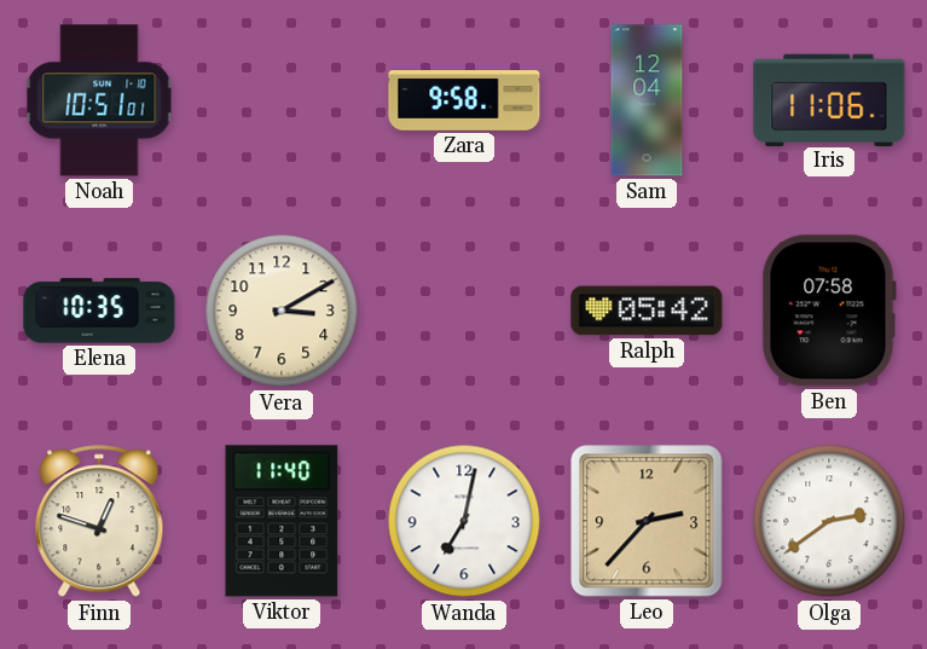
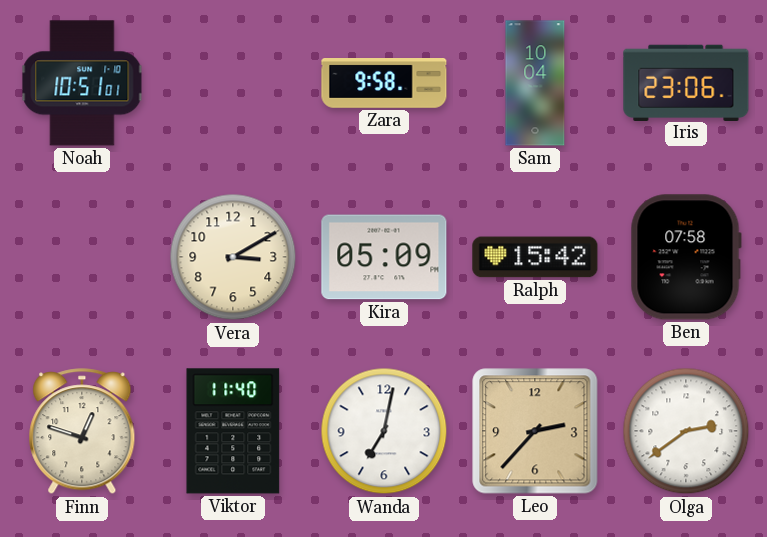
Sam: 12:04 -> 10:04 (535, 83)
Iris: 11:06 -> 23:06 (686, 82)
Elena: 10:35 -> none (99, 311)
Kira: none -> 05:09 (384, 257)
Ralph: 05:42 -> 15:42 (535, 257)
